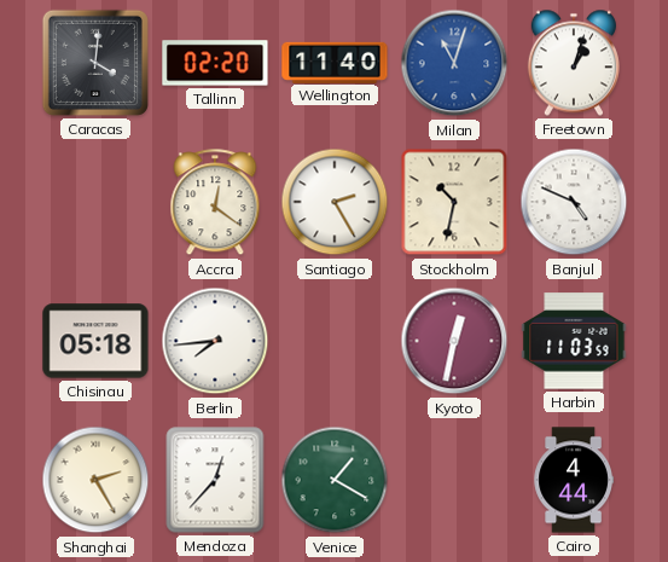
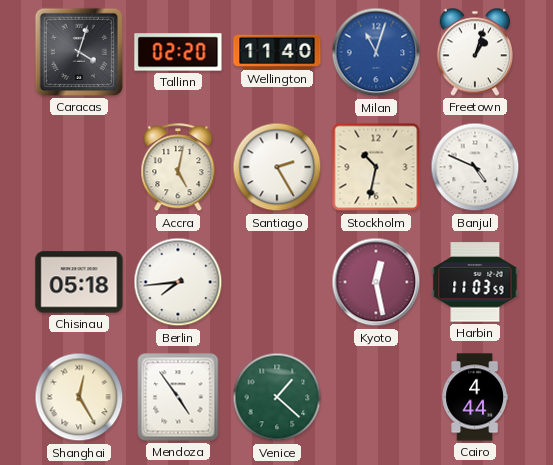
Caracas: 4:01 -> 4:03 (79, 52)
Accra: 12:21 -> 5:02 (178, 168)
Kyoto: 12:32 -> 12:28 (376, 282)
Shanghai: 2:25 -> 12:25 (79, 397)
Mendoza: 12:37 -> 4:54 (178, 397)
Venice: 1:20 -> 1:22 (277, 397)
